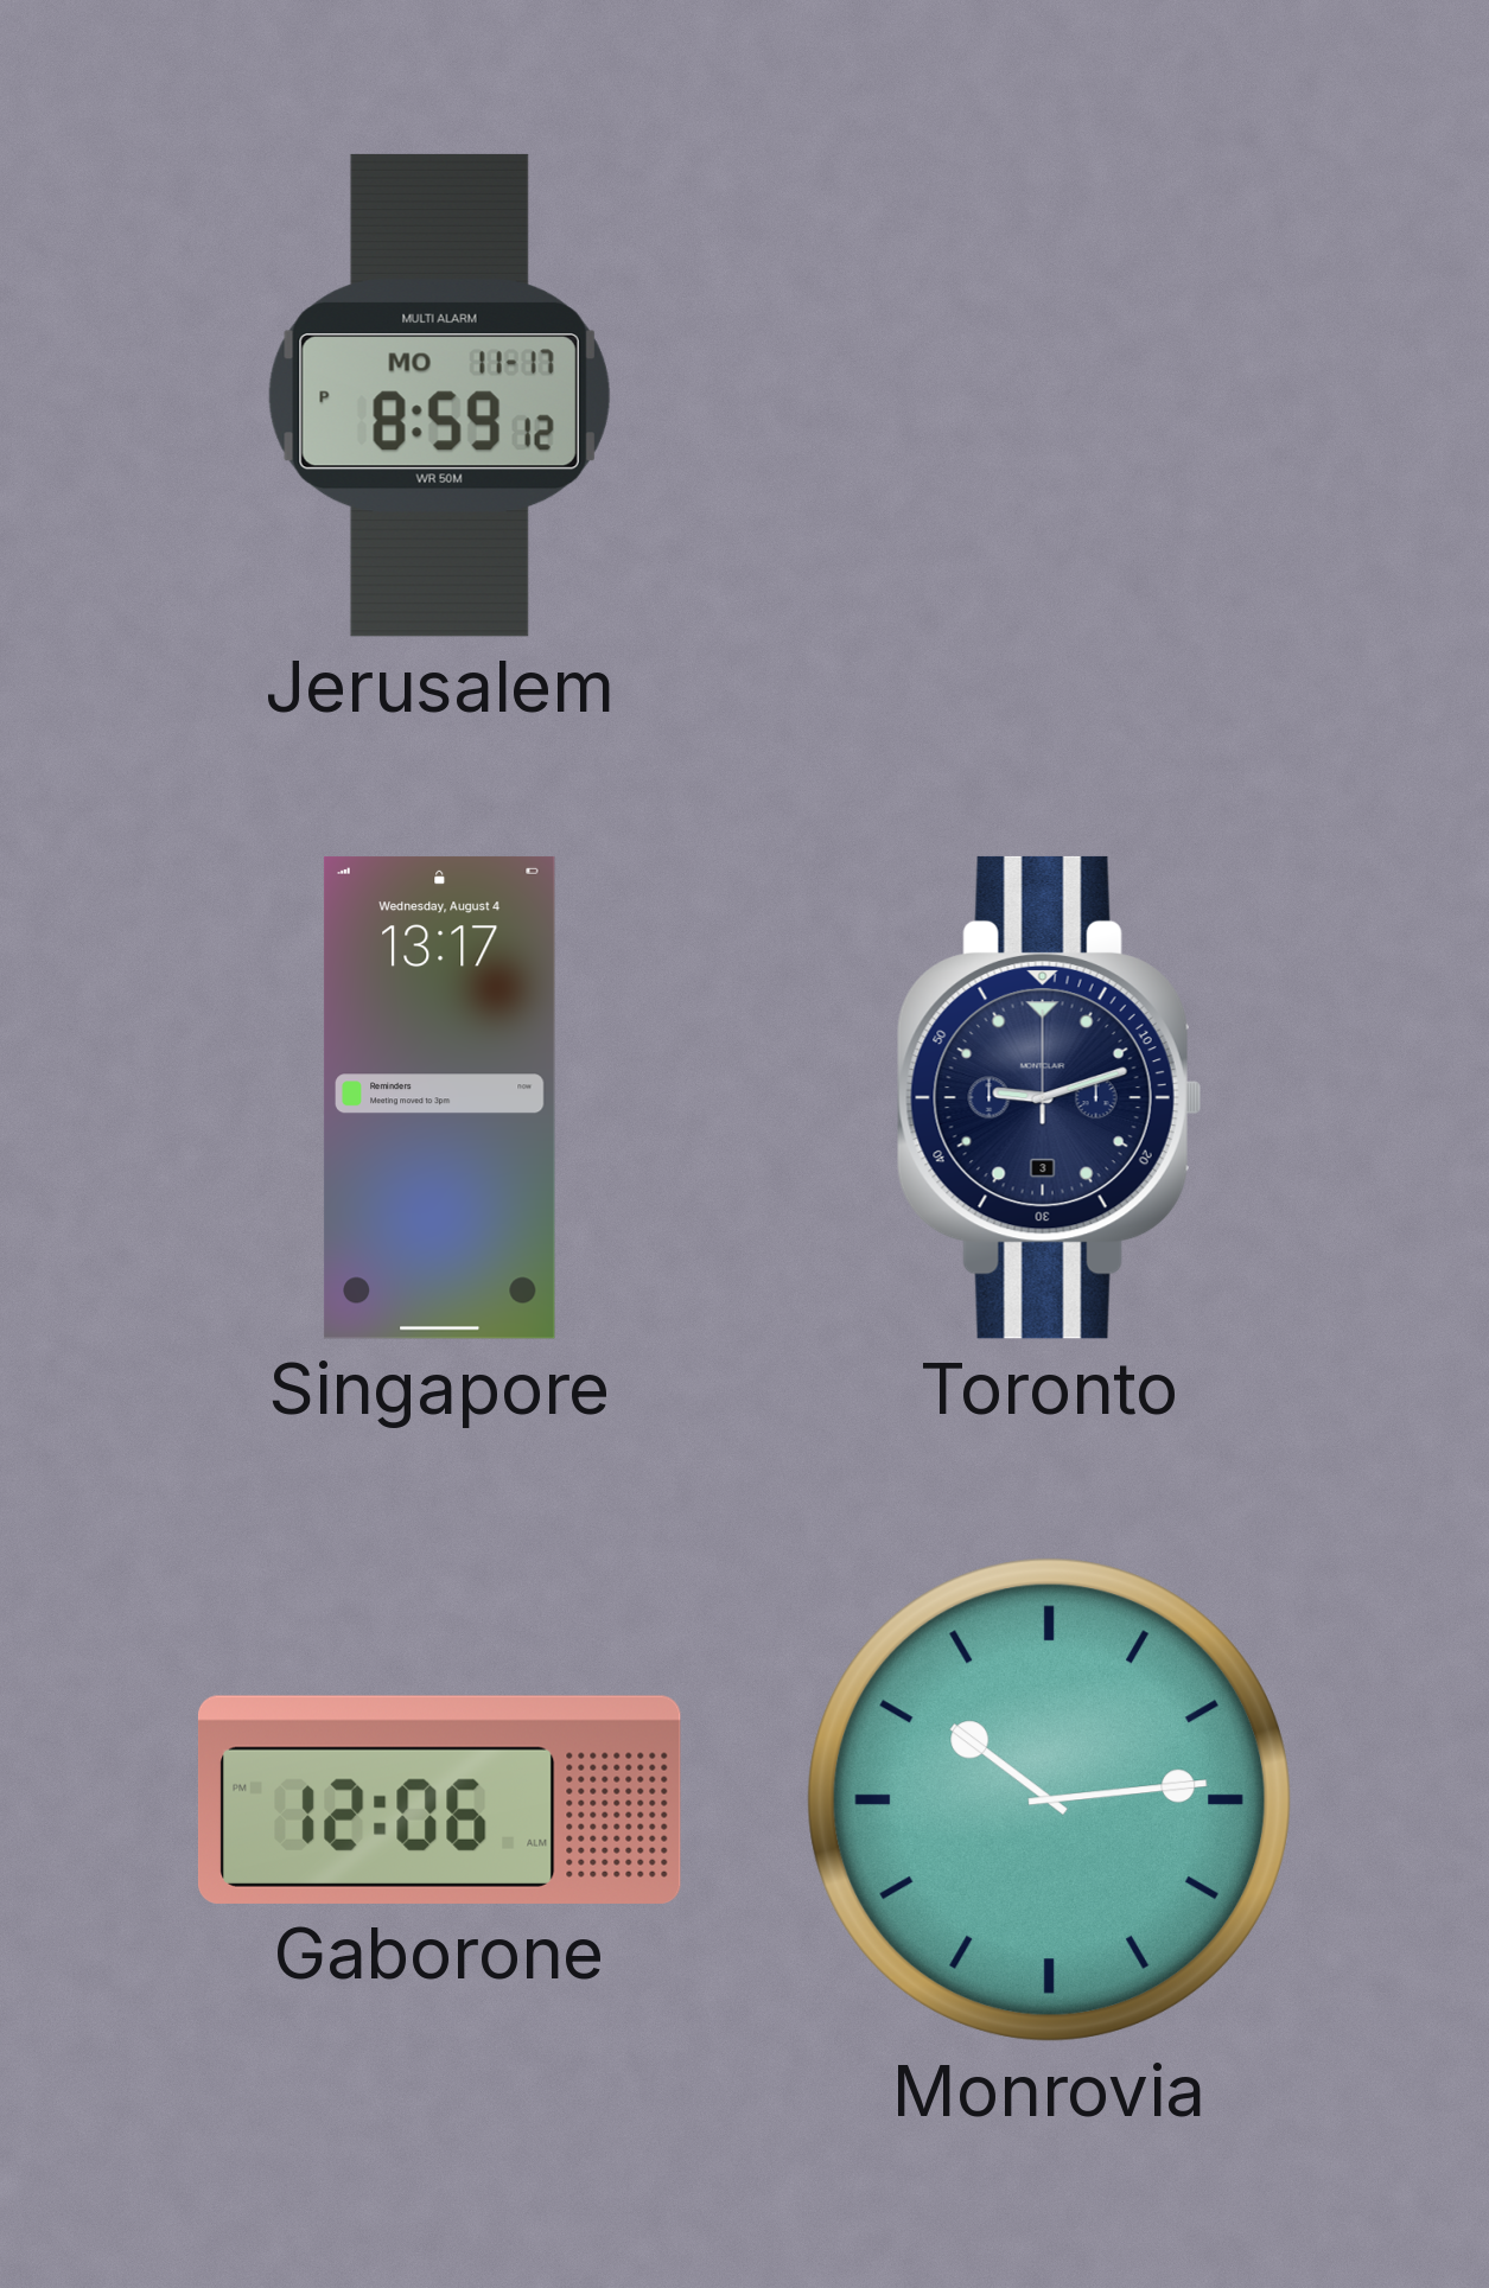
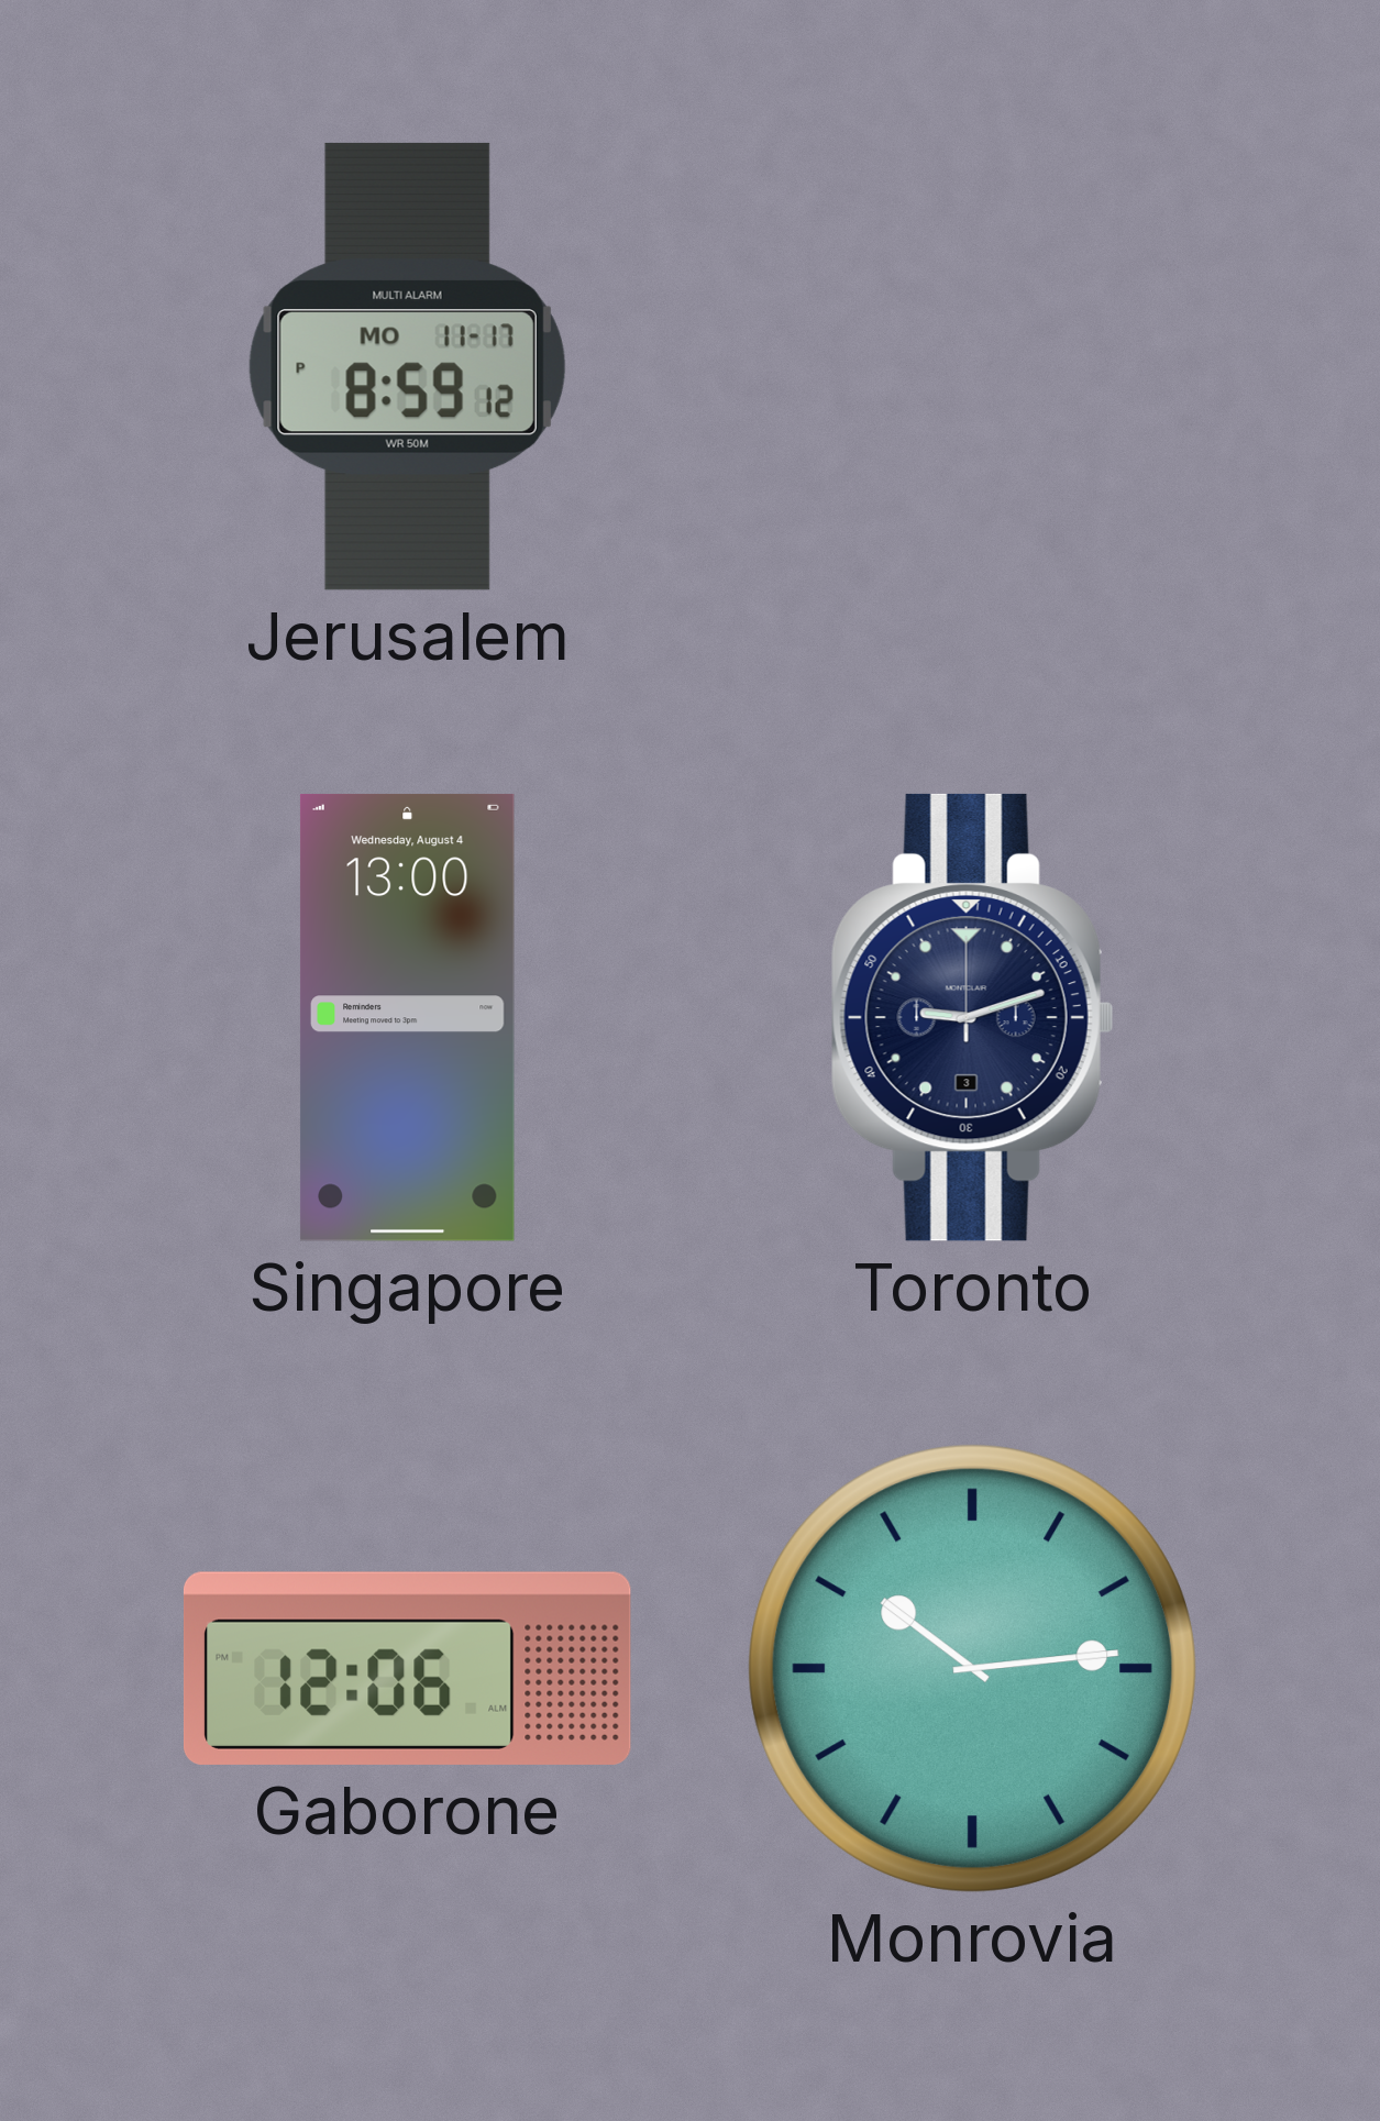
Singapore: 13:17 -> 13:00 (407, 1017)
